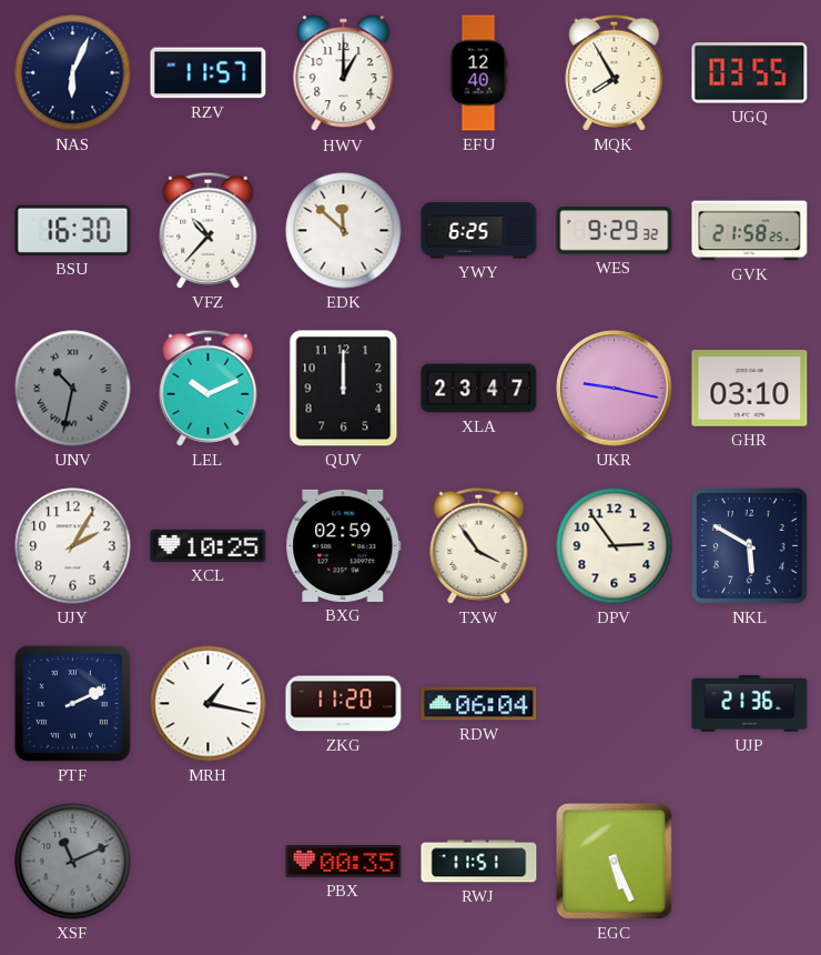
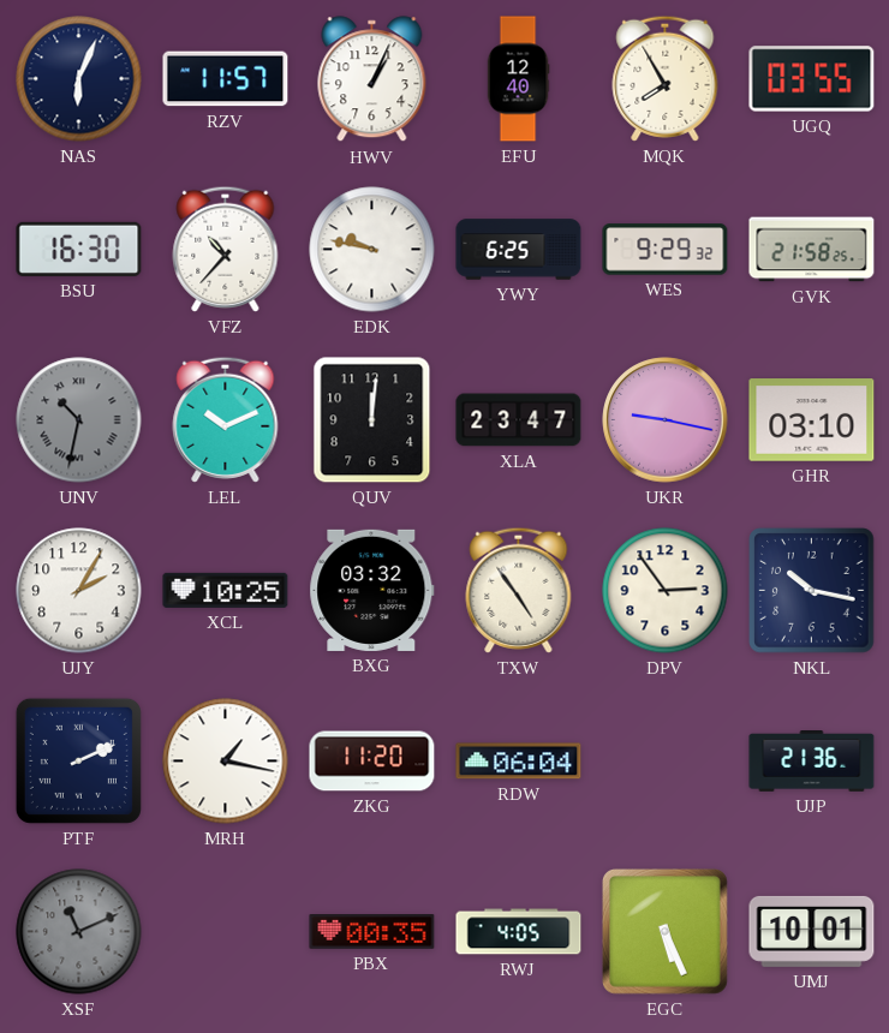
HWV: 1:00 -> 1:04 (372, 79)
EDK: 11:52 -> 9:47 (372, 250)
QUV: 12:00 -> 12:01 (372, 420)
BXG: 02:59 -> 03:32 (372, 590)
TXW: 3:54 -> 4:54 (519, 590)
NKL: 5:50 -> 10:17 (812, 591)
RWJ: 11:51 -> 4:05 (519, 932)
UMJ: none -> 10:01 (812, 931)
